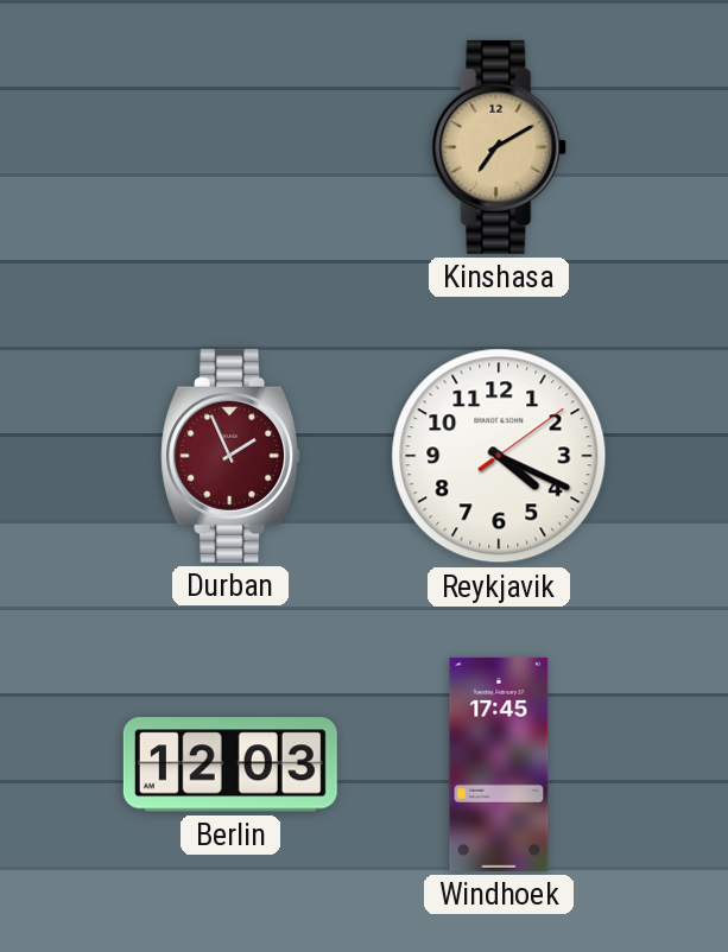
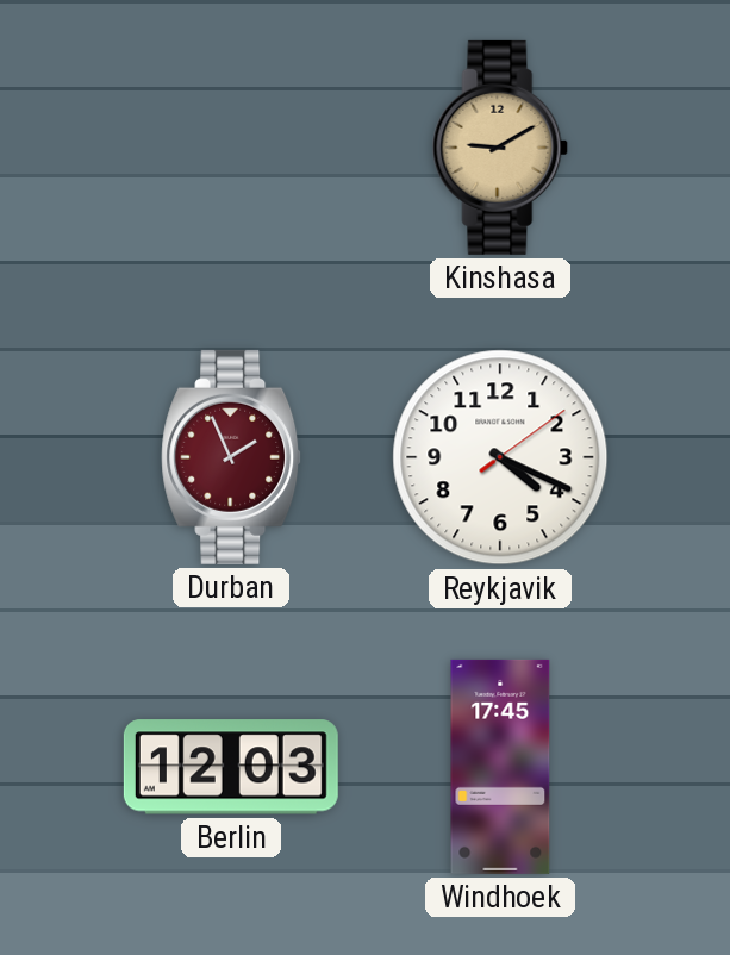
Kinshasa: 7:10 -> 9:10 (500, 148)
